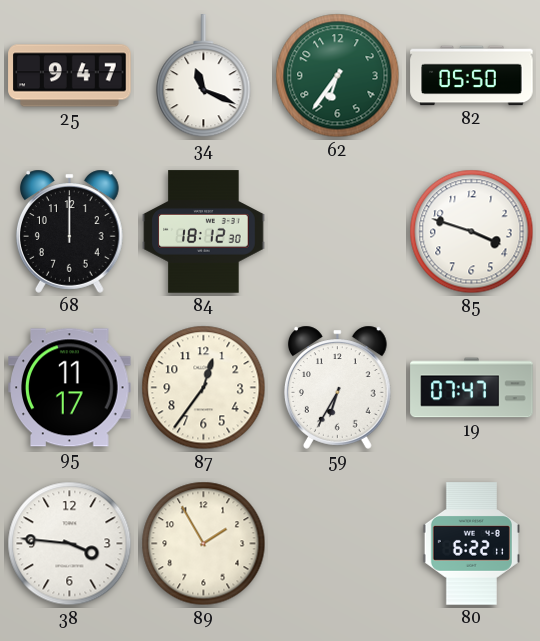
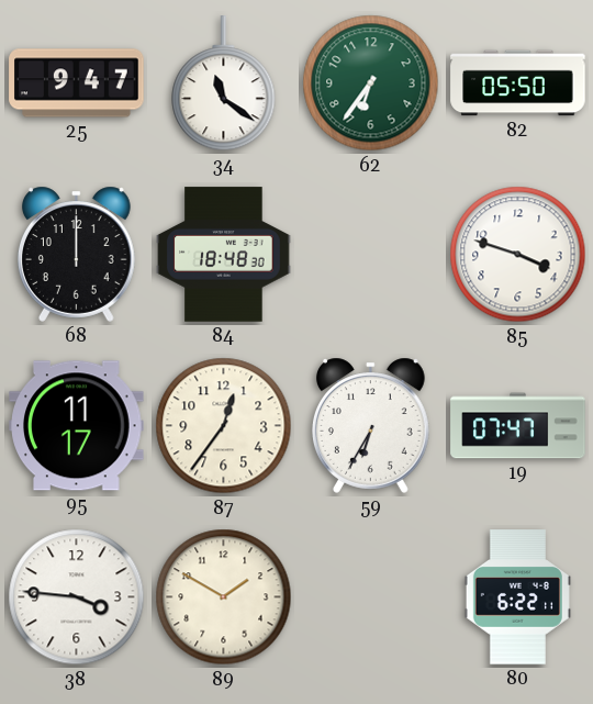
34: 11:19 -> 11:21 (224, 83)
84: 18:12 -> 18:48 (224, 255)
89: 1:55 -> 1:50 (224, 597)
